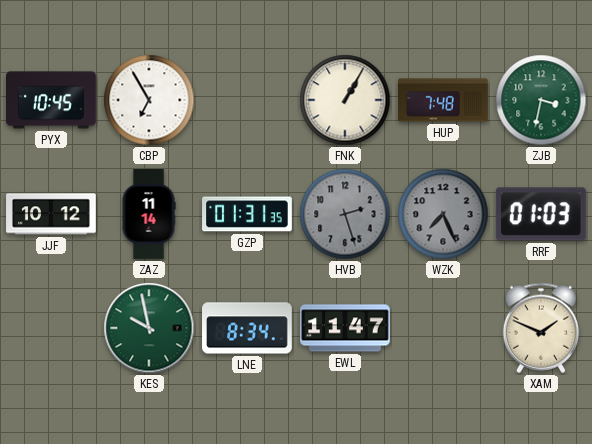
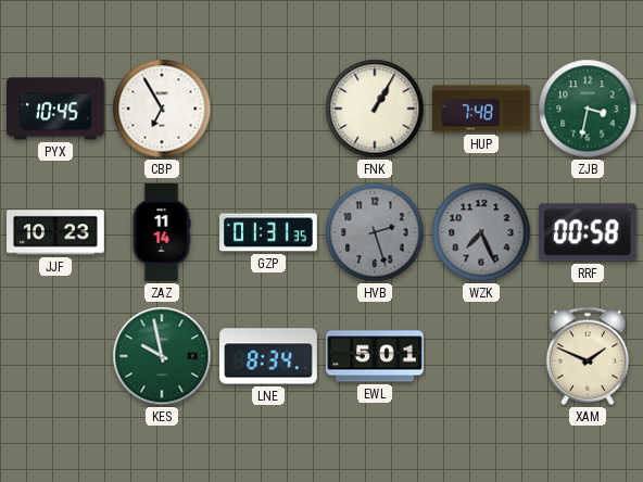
JJF: 10:12 -> 10:23 (55, 232)
RRF: 01:03 -> 00:58 (588, 232)
EWL: 11:47 -> 5:01 (375, 356)
